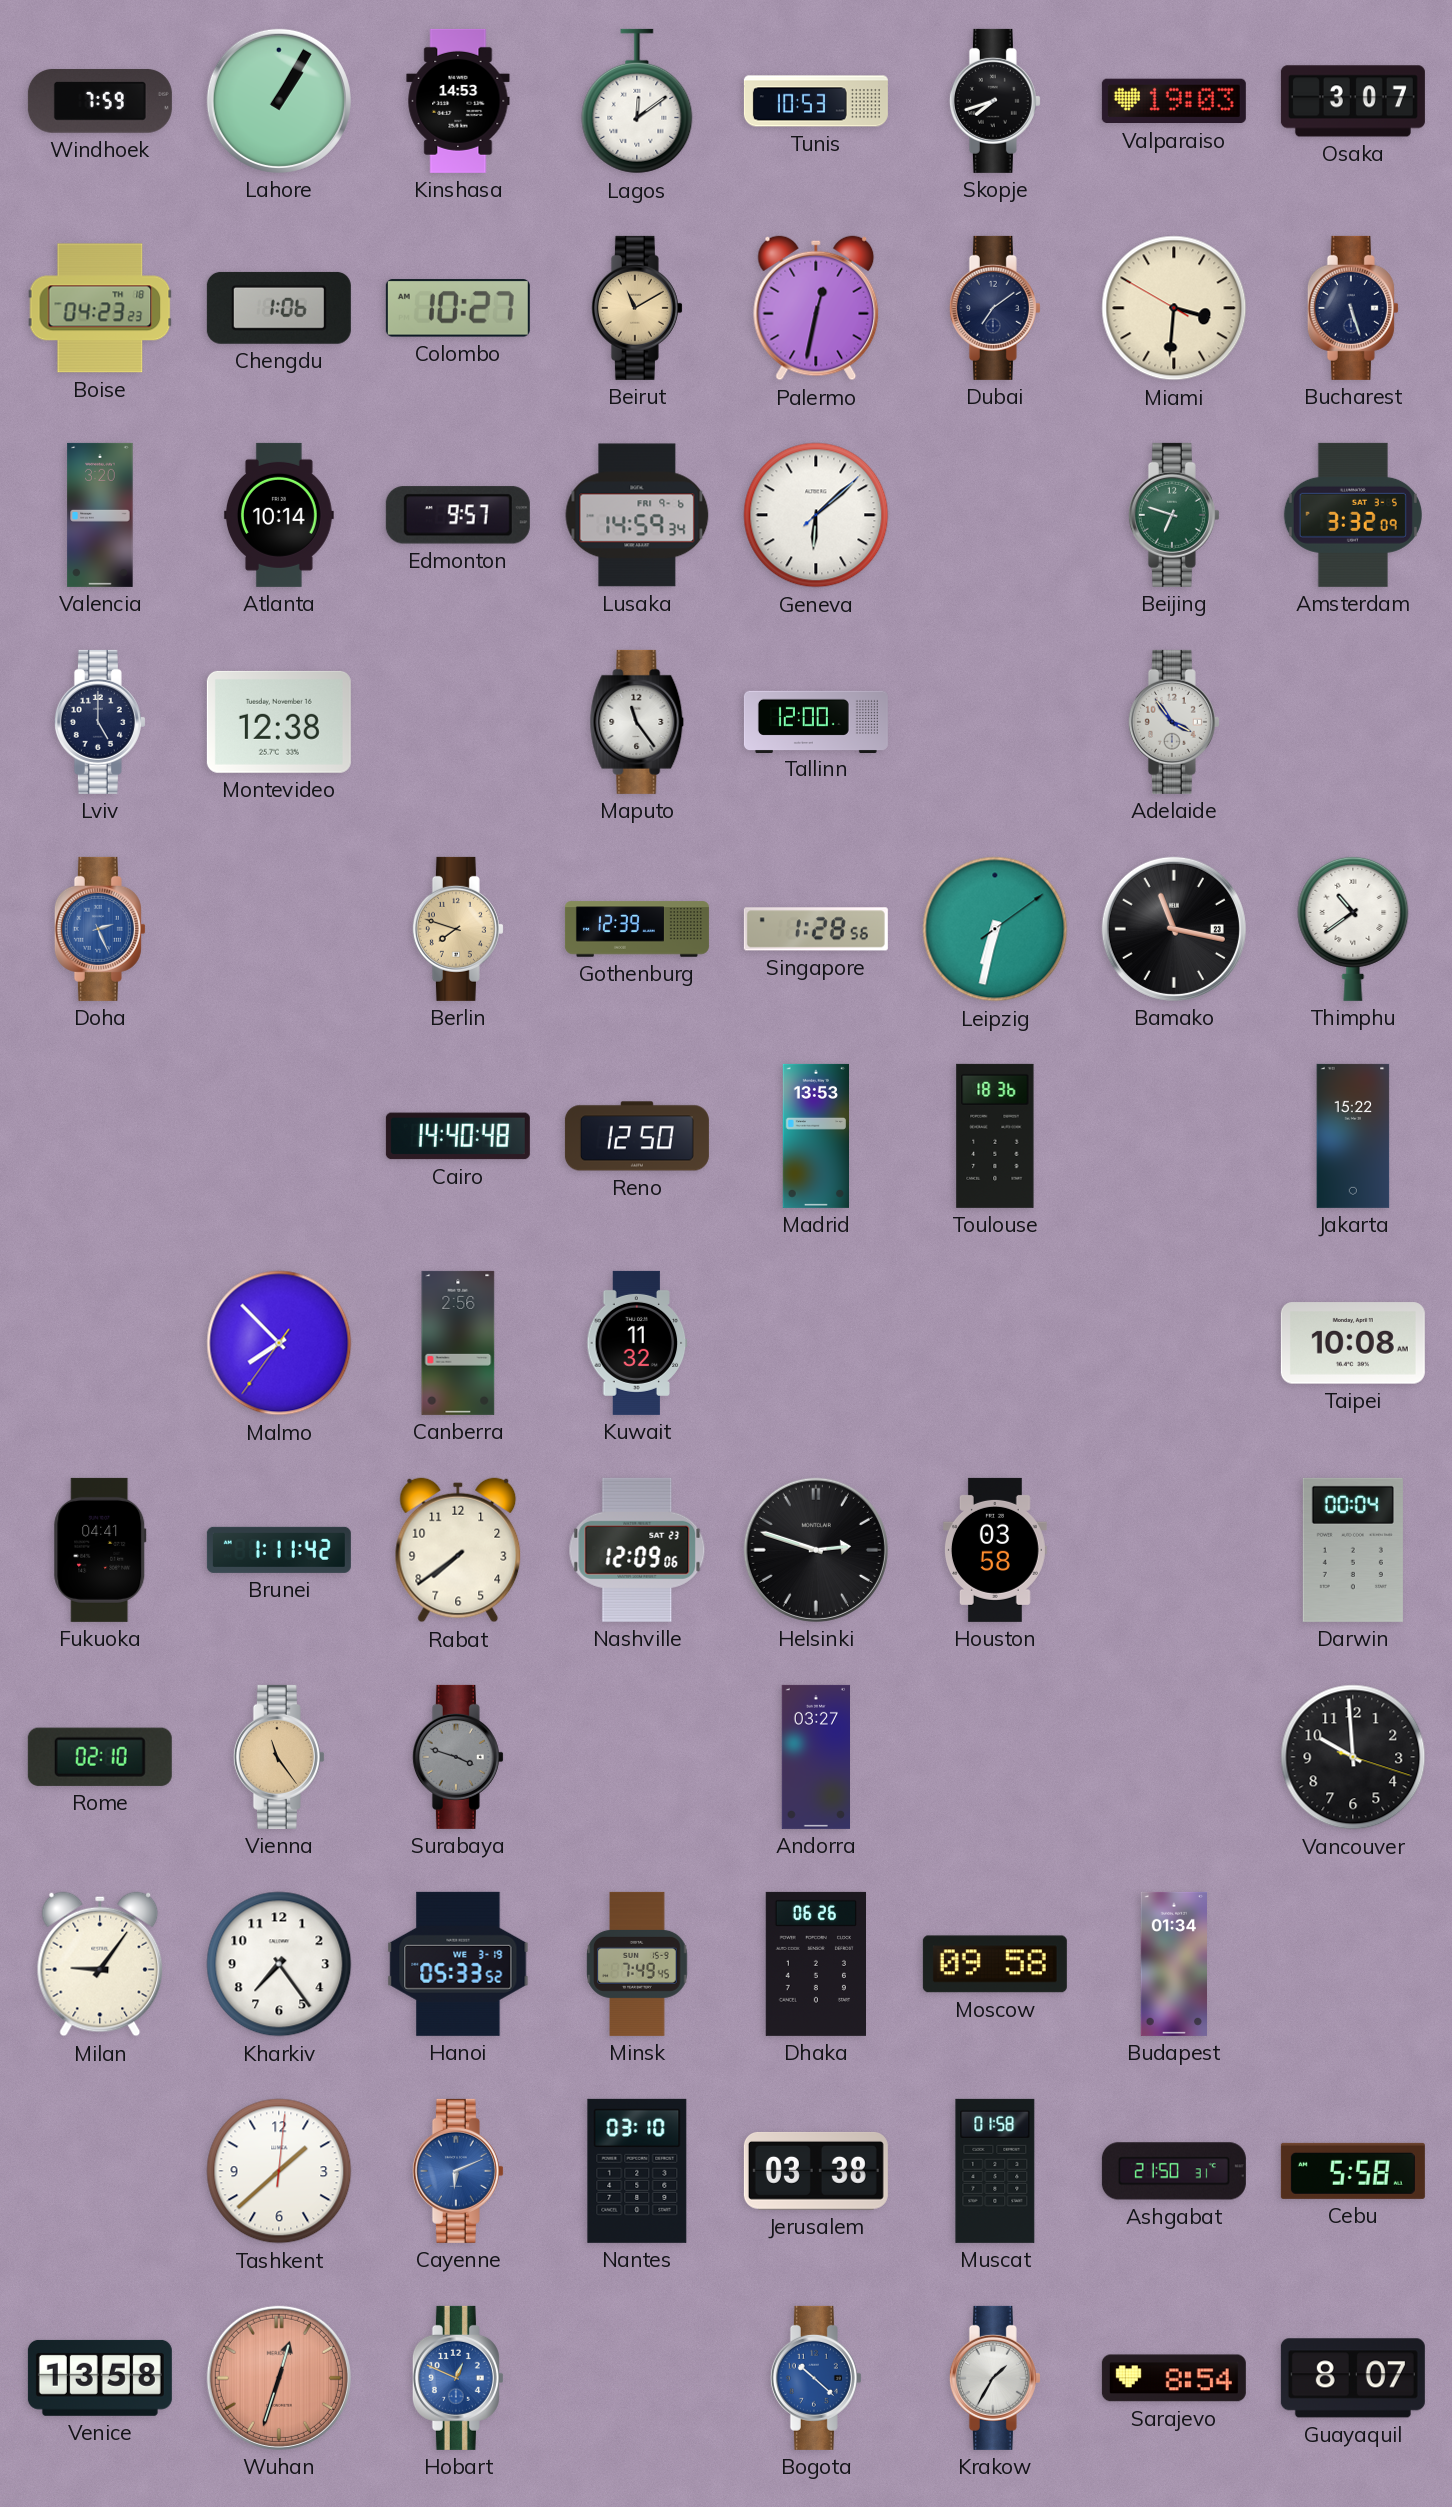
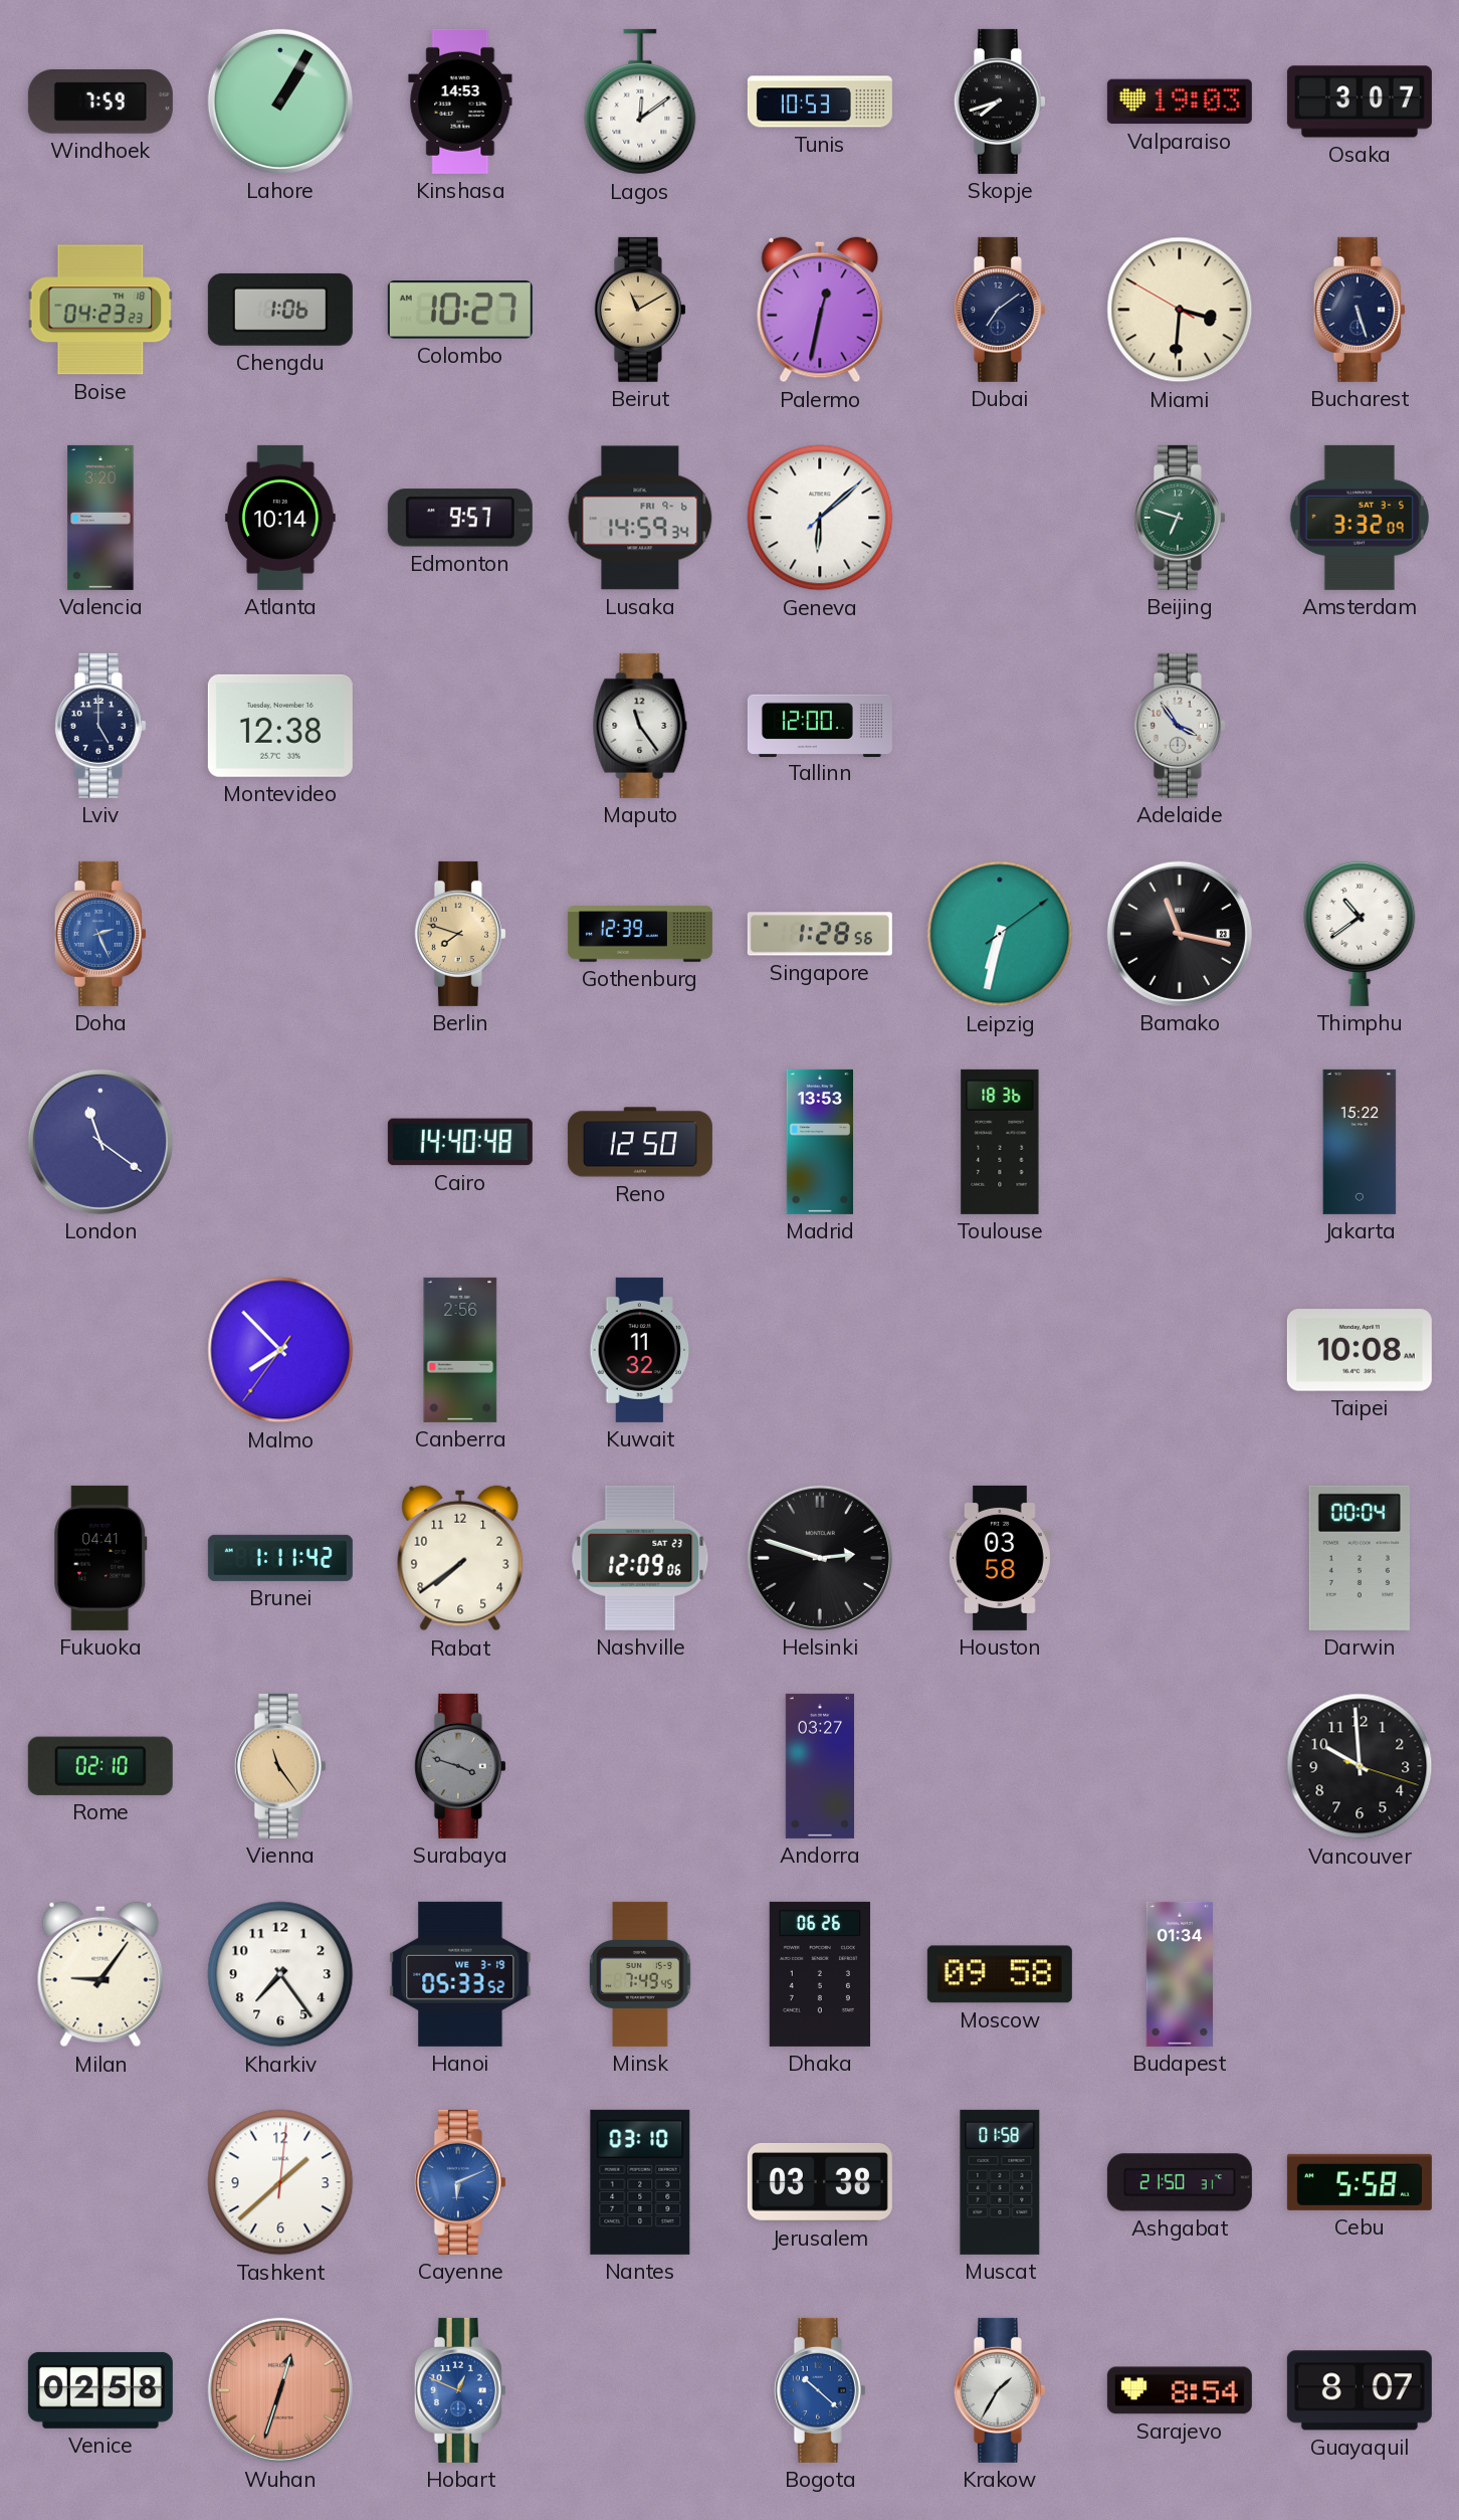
London: none -> 11:21 (100, 1142)
Venice: 13:58 -> 02:58 (100, 2390)
